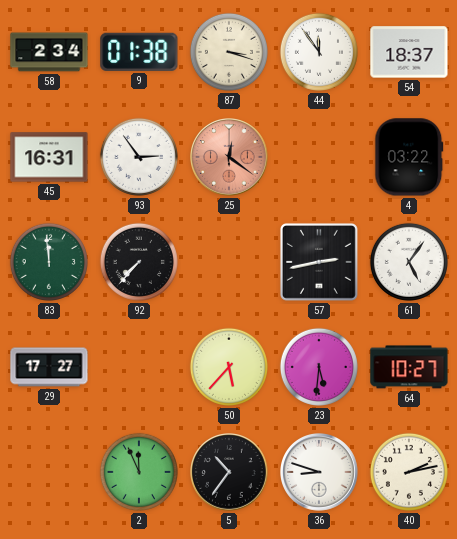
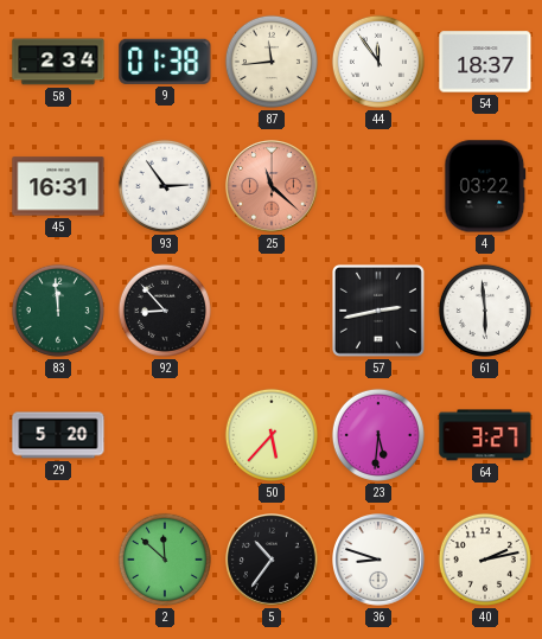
87: 3:18 -> 11:44 (272, 62)
25: 12:21 -> 11:22 (273, 187)
92: 7:37 -> 8:53 (165, 311)
61: 5:06 -> 5:59 (485, 311)
29: 17:27 -> 5:20 (58, 435)
64: 10:27 -> 3:27 (485, 435)
2: 11:56 -> 11:52 (165, 560)
